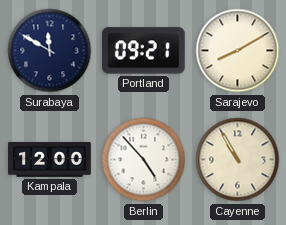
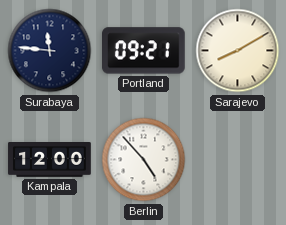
Surabaya: 11:50 -> 11:46 (50, 51)
Cayenne: 10:55 -> none (238, 160)
